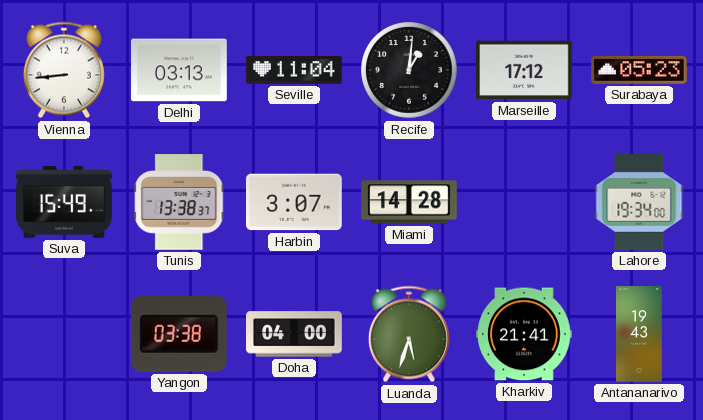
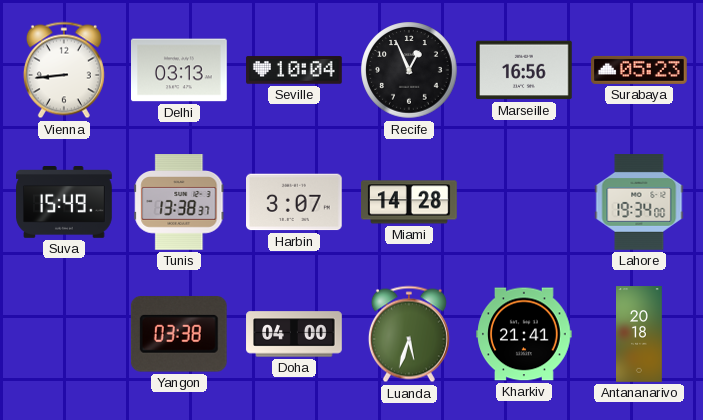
Seville: 11:04 -> 10:04 (294, 70)
Recife: 1:01 -> 12:56 (409, 70)
Marseille: 17:12 -> 16:56 (525, 70)
Antananarivo: 19:43 -> 20:18 (639, 334)
